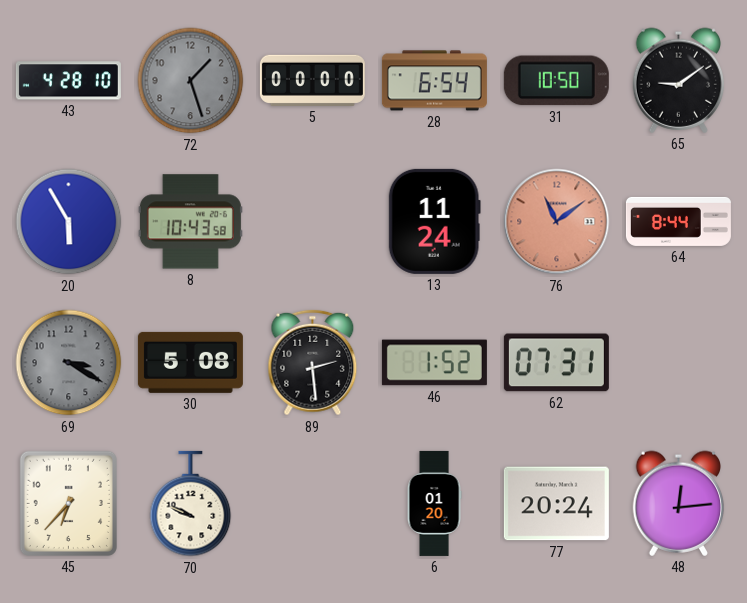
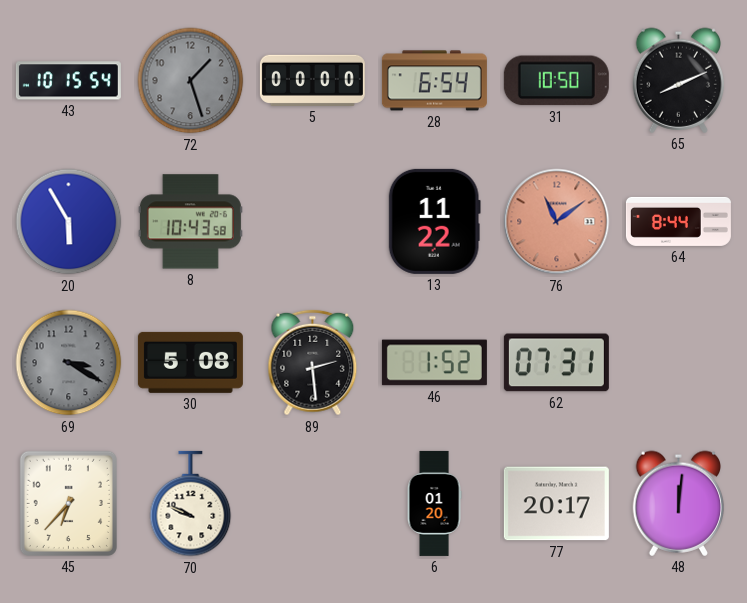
43: 4:28 -> 10:15 (68, 81)
65: 9:09 -> 8:11 (679, 80)
13: 11:24 -> 11:22 (434, 221)
77: 20:24 -> 20:17 (556, 504)
48: 12:14 -> 12:01 (679, 503)
